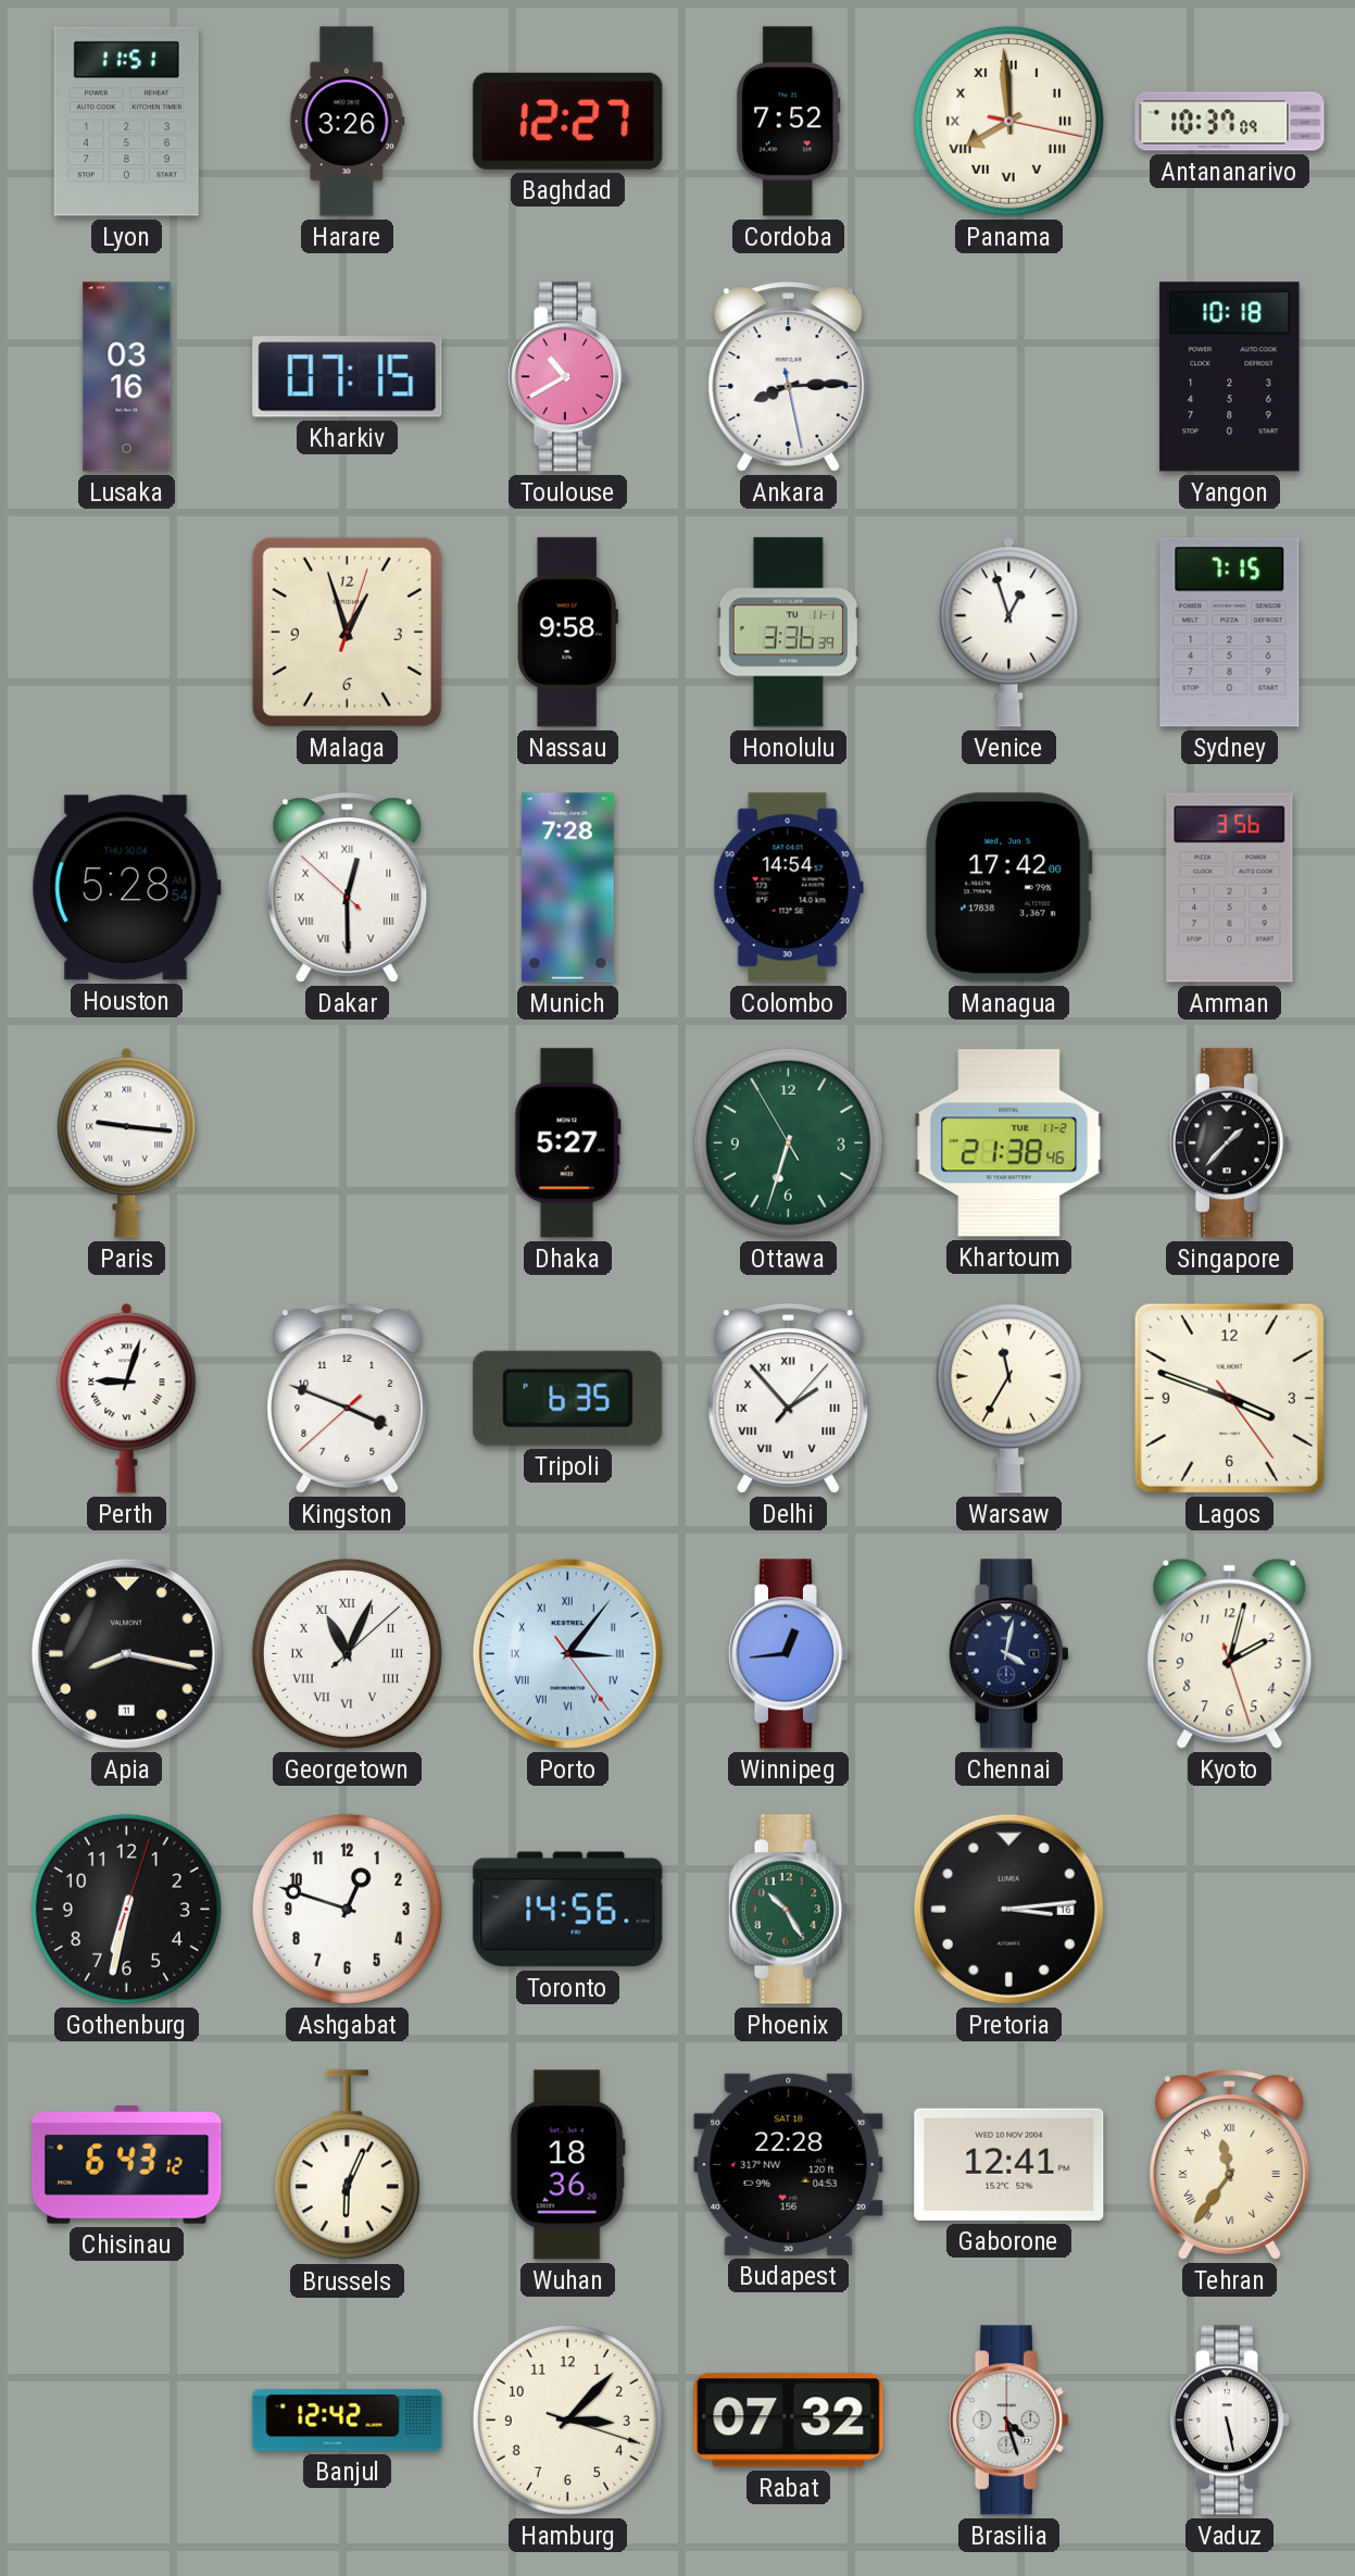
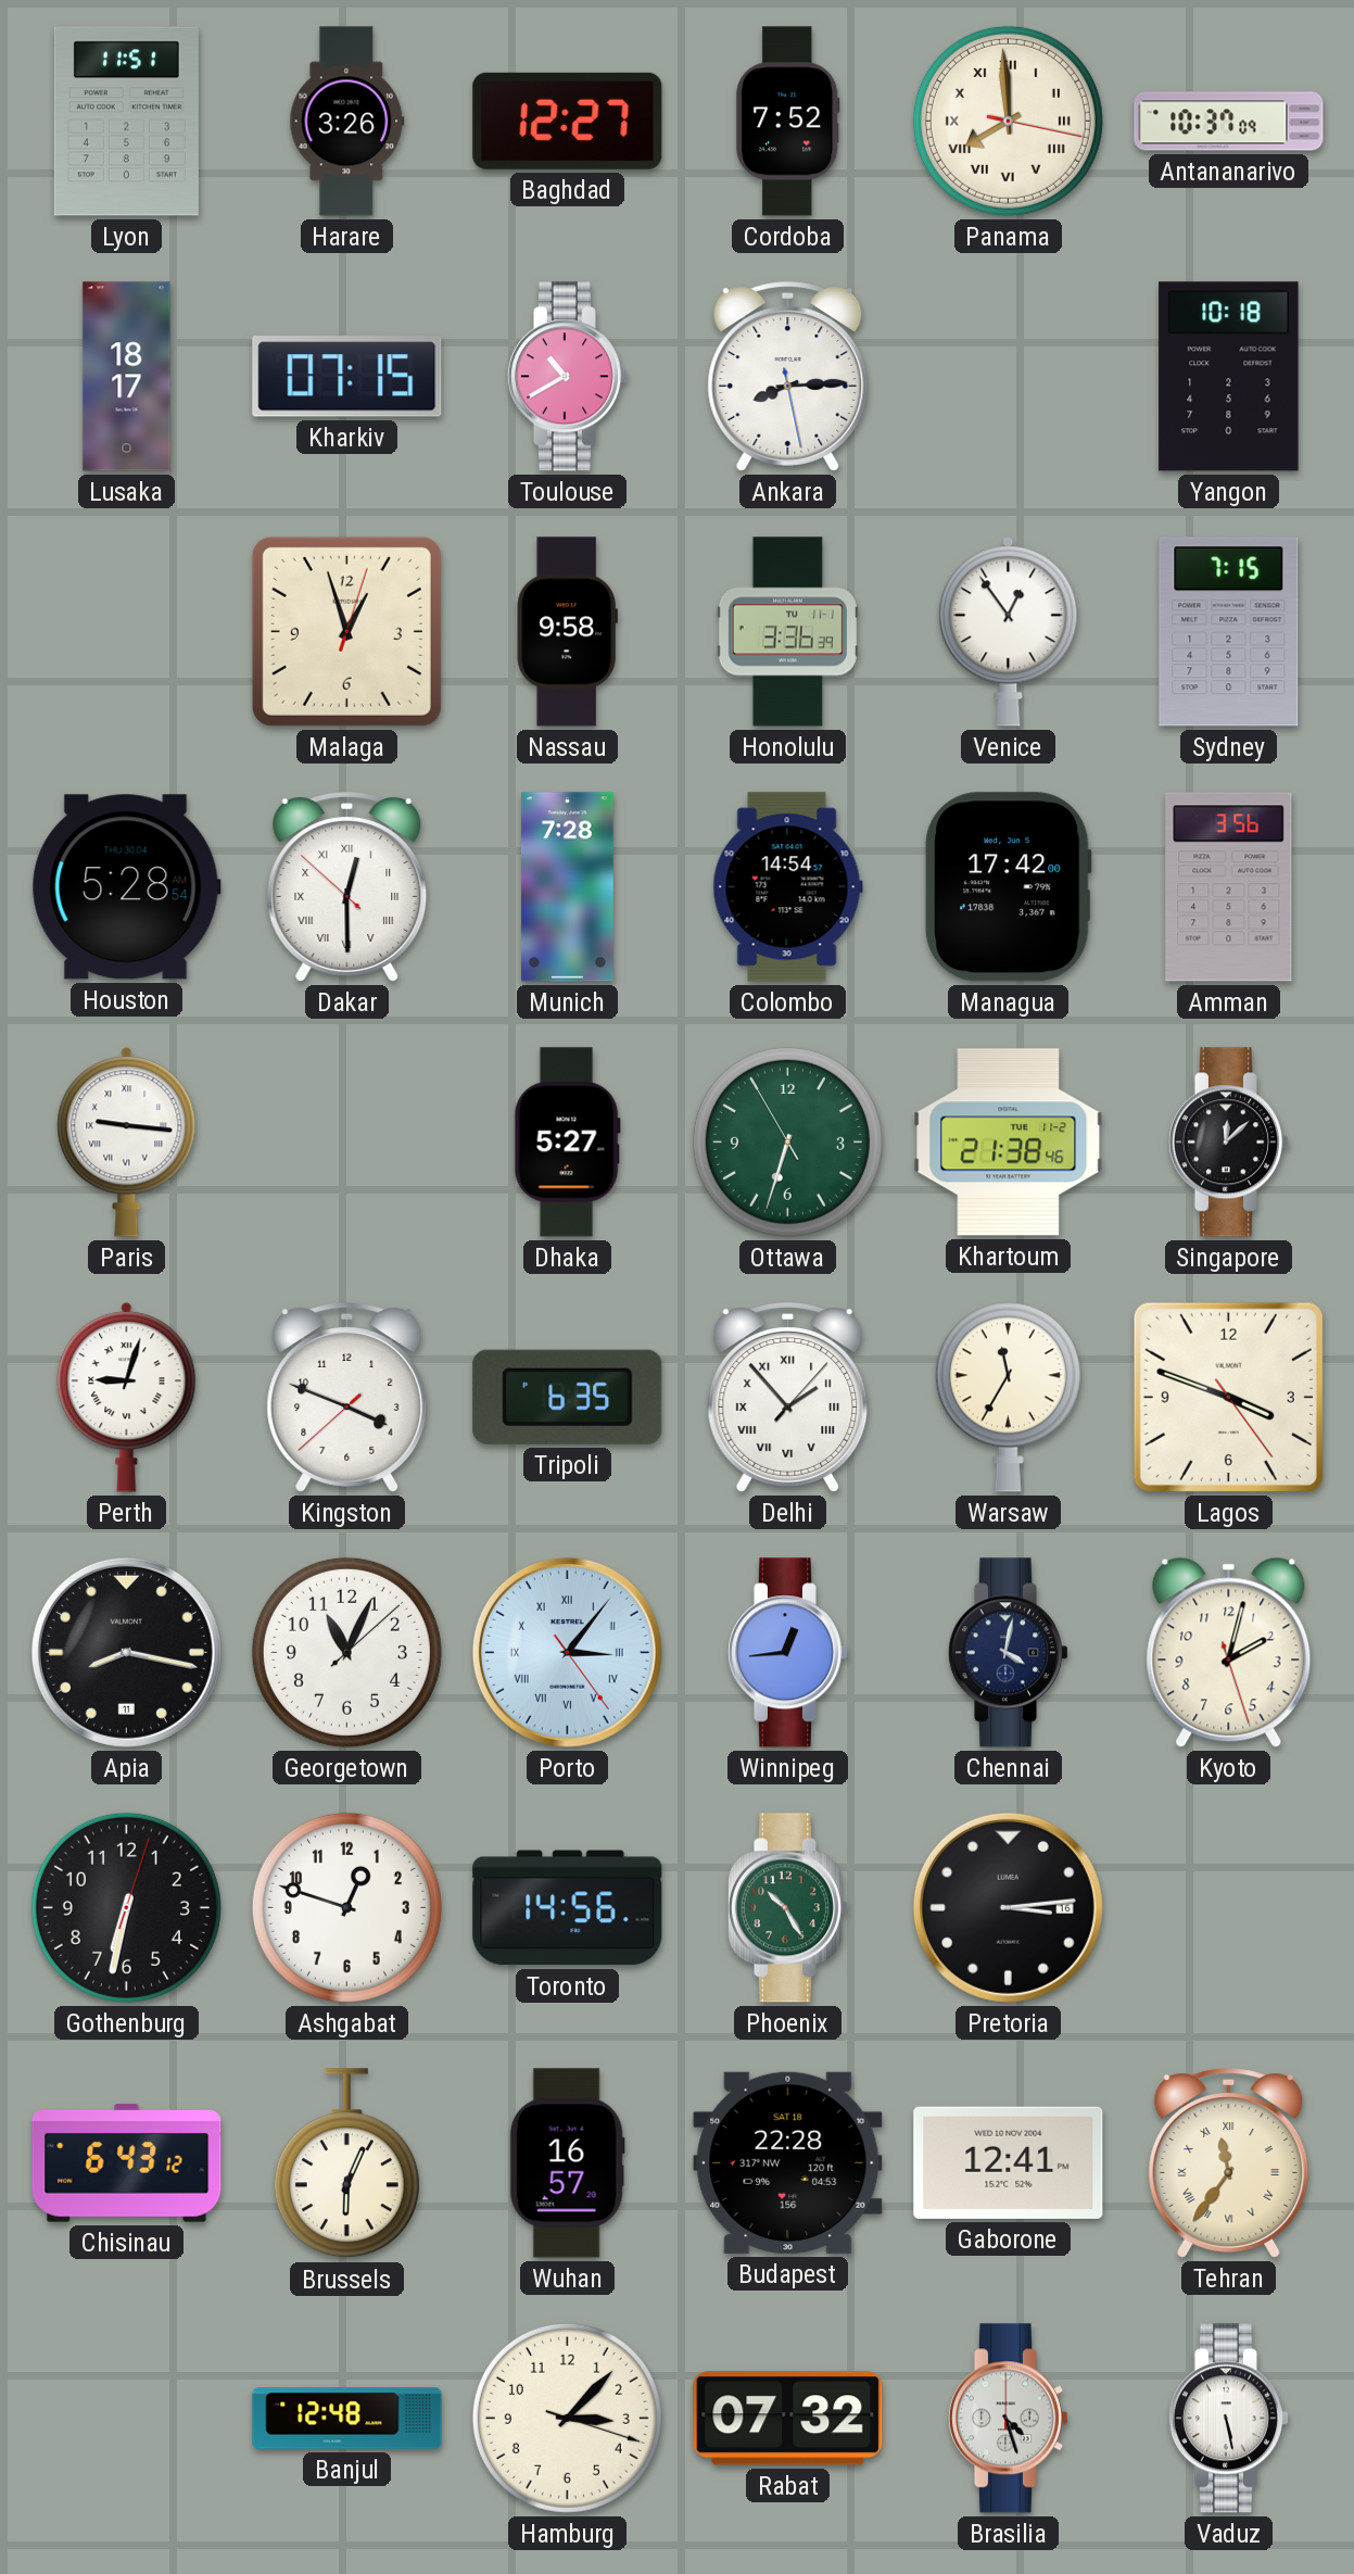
Lusaka: 03:16 -> 18:17 (127, 377)
Venice: 12:57 -> 12:54 (1009, 632)
Singapore: 1:37 -> 12:08 (1228, 1143)
Georgetown numerals: Roman -> Arabic (346, 1652)
Wuhan: 18:36 -> 16:57 (567, 2163)
Banjul: 12:42 -> 12:48 (347, 2419)
